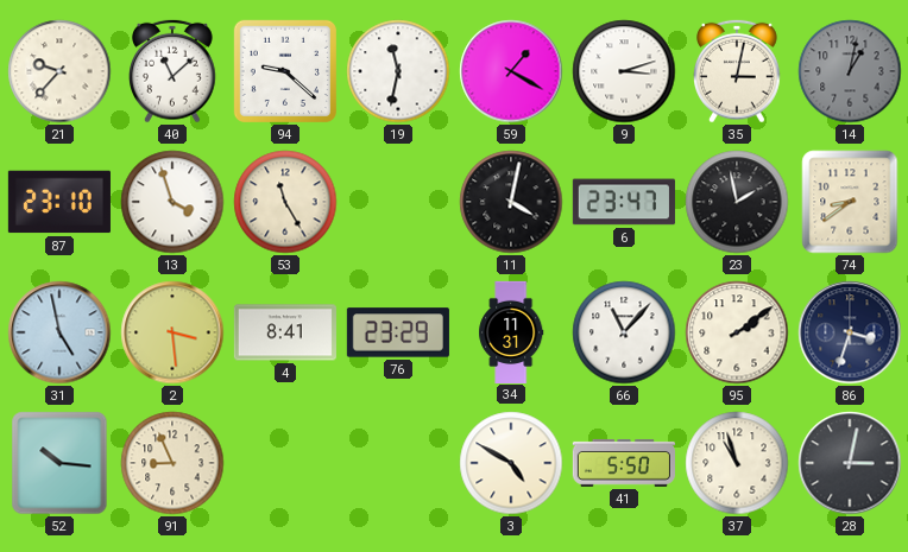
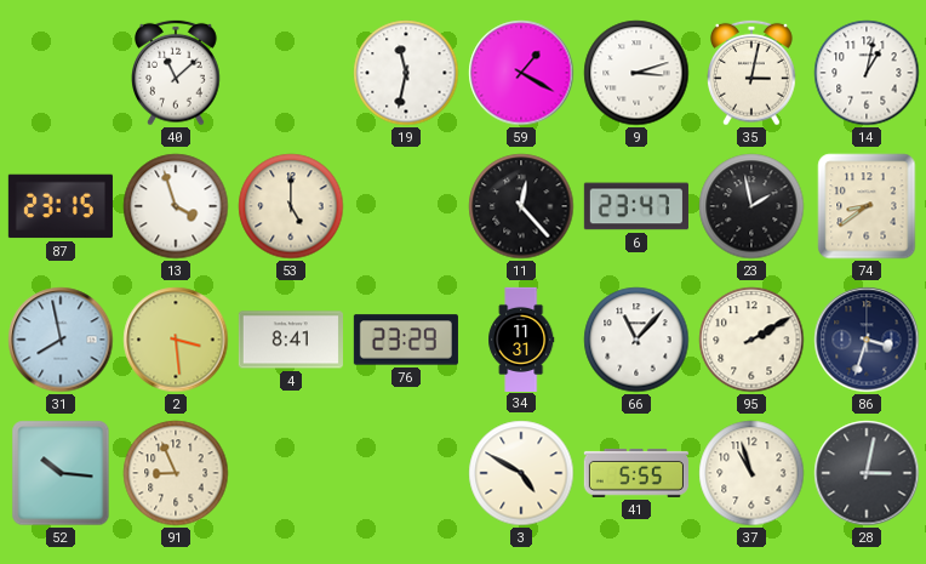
21: 9:37 -> none (59, 71)
94: 9:22 -> none (285, 71)
14 dial: grey -> white (867, 73)
87: 23:10 -> 23:15 (61, 206)
53: 11:25 -> 5:00 (291, 206)
11: 4:02 -> 12:23 (521, 206)
31: 4:58 -> 7:58 (61, 340)
95: 2:09 -> 2:10 (751, 340)
41: 5:50 -> 5:55 (636, 473)
